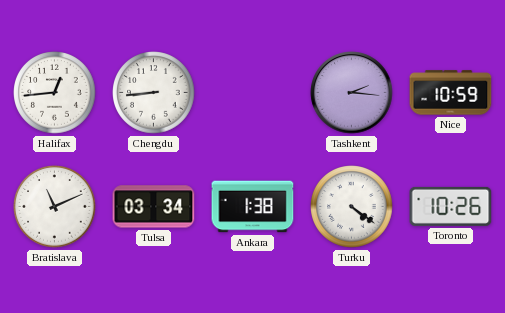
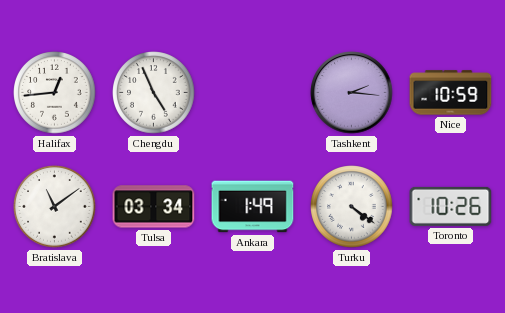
Chengdu: 8:44 -> 4:56 (154, 93)
Bratislava: 11:11 -> 11:09 (55, 207)
Ankara: 1:38 -> 1:49 (253, 207)
